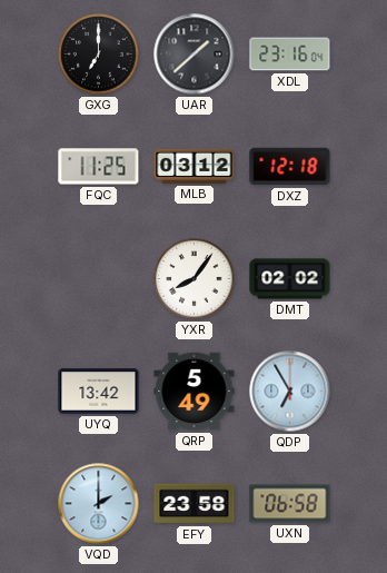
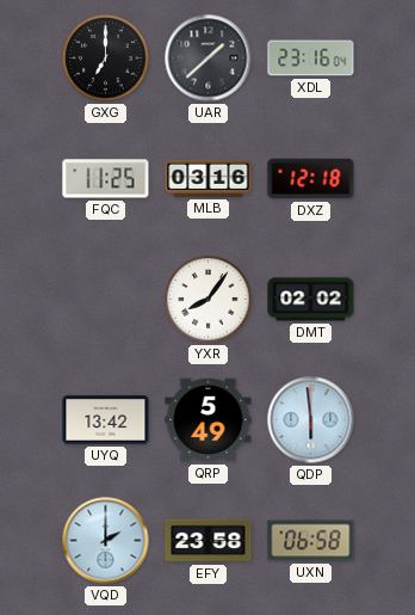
MLB: 03:12 -> 03:16 (209, 178)
QDP: 6:55 -> 5:59 (311, 420)
